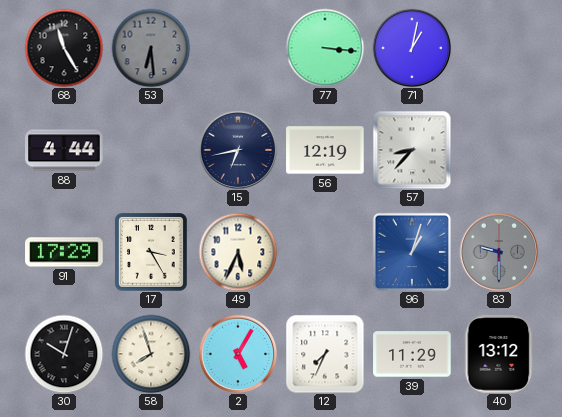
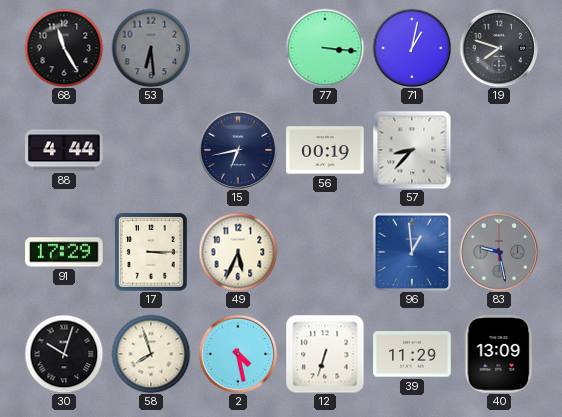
19: none -> 7:48 (499, 48)
56: 12:19 -> 00:19 (325, 150)
17: 3:25 -> 3:15 (151, 252)
96: 1:03 -> 12:59 (412, 252)
83: 9:30 -> 9:28 (499, 252)
2: 5:05 -> 4:28 (238, 354)
12: 7:34 -> 6:33 (325, 354)
40: 13:12 -> 13:09 (499, 354)
